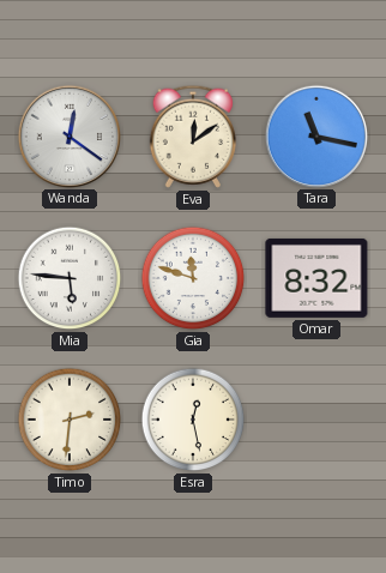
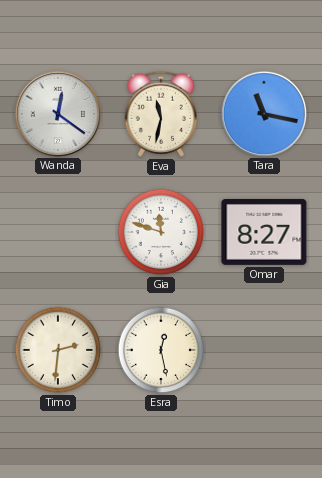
Eva: 12:09 -> 11:32 (161, 114)
Mia: 5:46 -> none (70, 278)
Omar: 8:32 -> 8:27 (264, 232)
